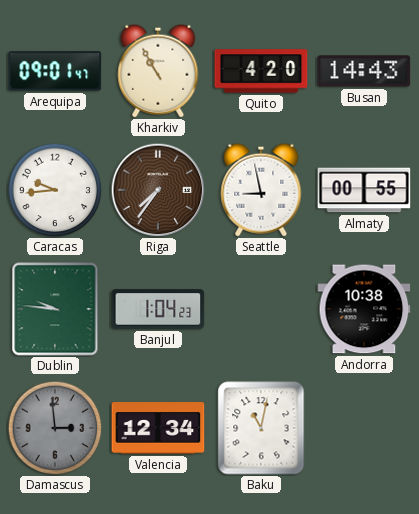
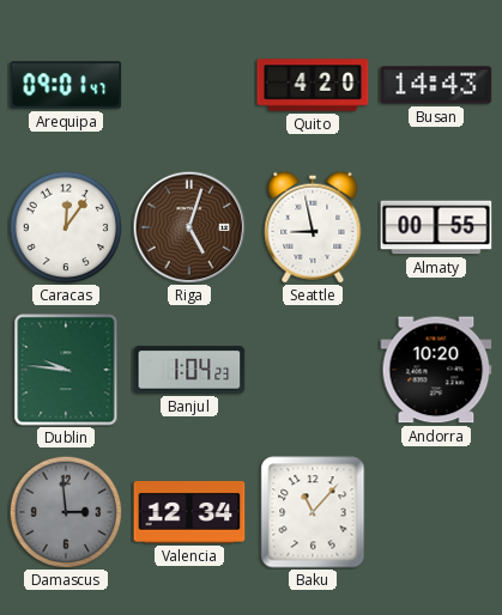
Kharkiv: 10:55 -> none (158, 71)
Caracas: 9:44 -> 12:06 (66, 227)
Riga: 7:36 -> 5:03 (189, 227)
Andorra: 10:38 -> 10:20 (436, 370)
Baku: 11:02 -> 11:07 (313, 512)
